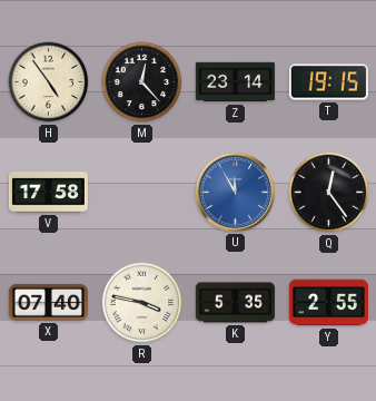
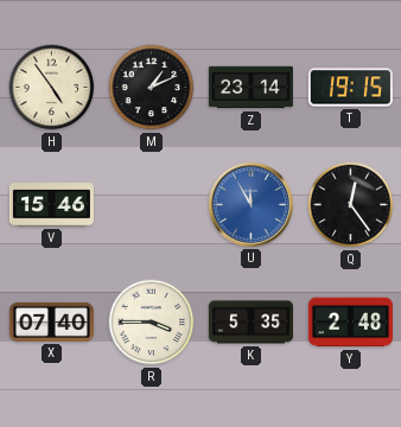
M: 12:23 -> 1:11 (152, 88)
V: 17:58 -> 15:46 (51, 205)
R: 3:47 -> 3:45 (152, 323)
Y: 2:55 -> 2:48 (350, 323)
